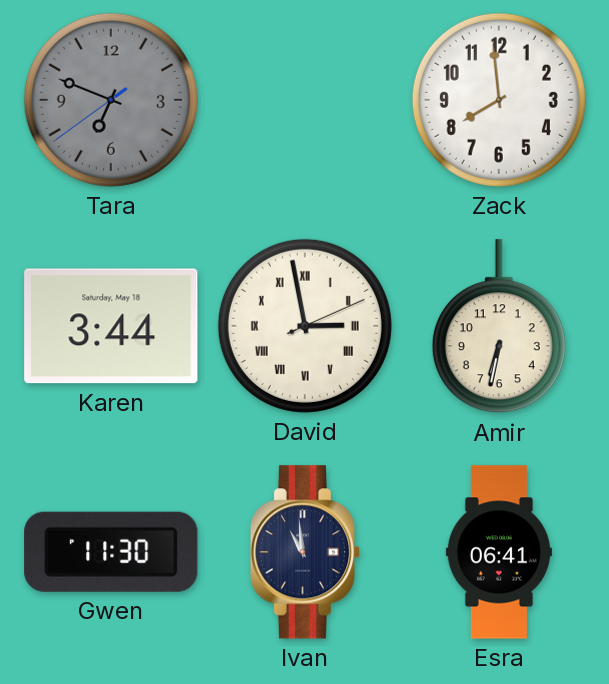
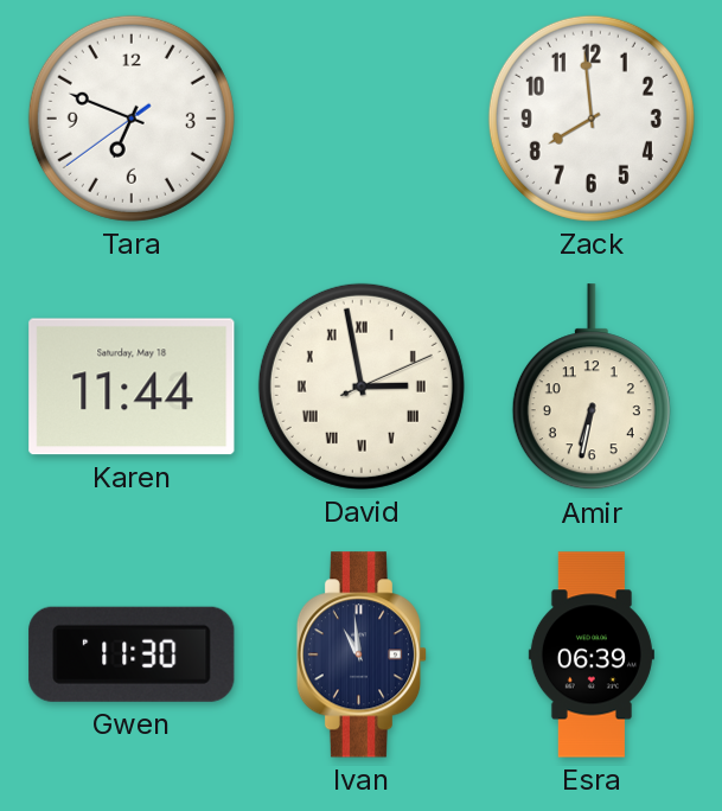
Tara dial: grey -> white (132, 119)
Karen: 3:44 -> 11:44 (132, 387)
Esra: 06:41 -> 06:39 (592, 654)
